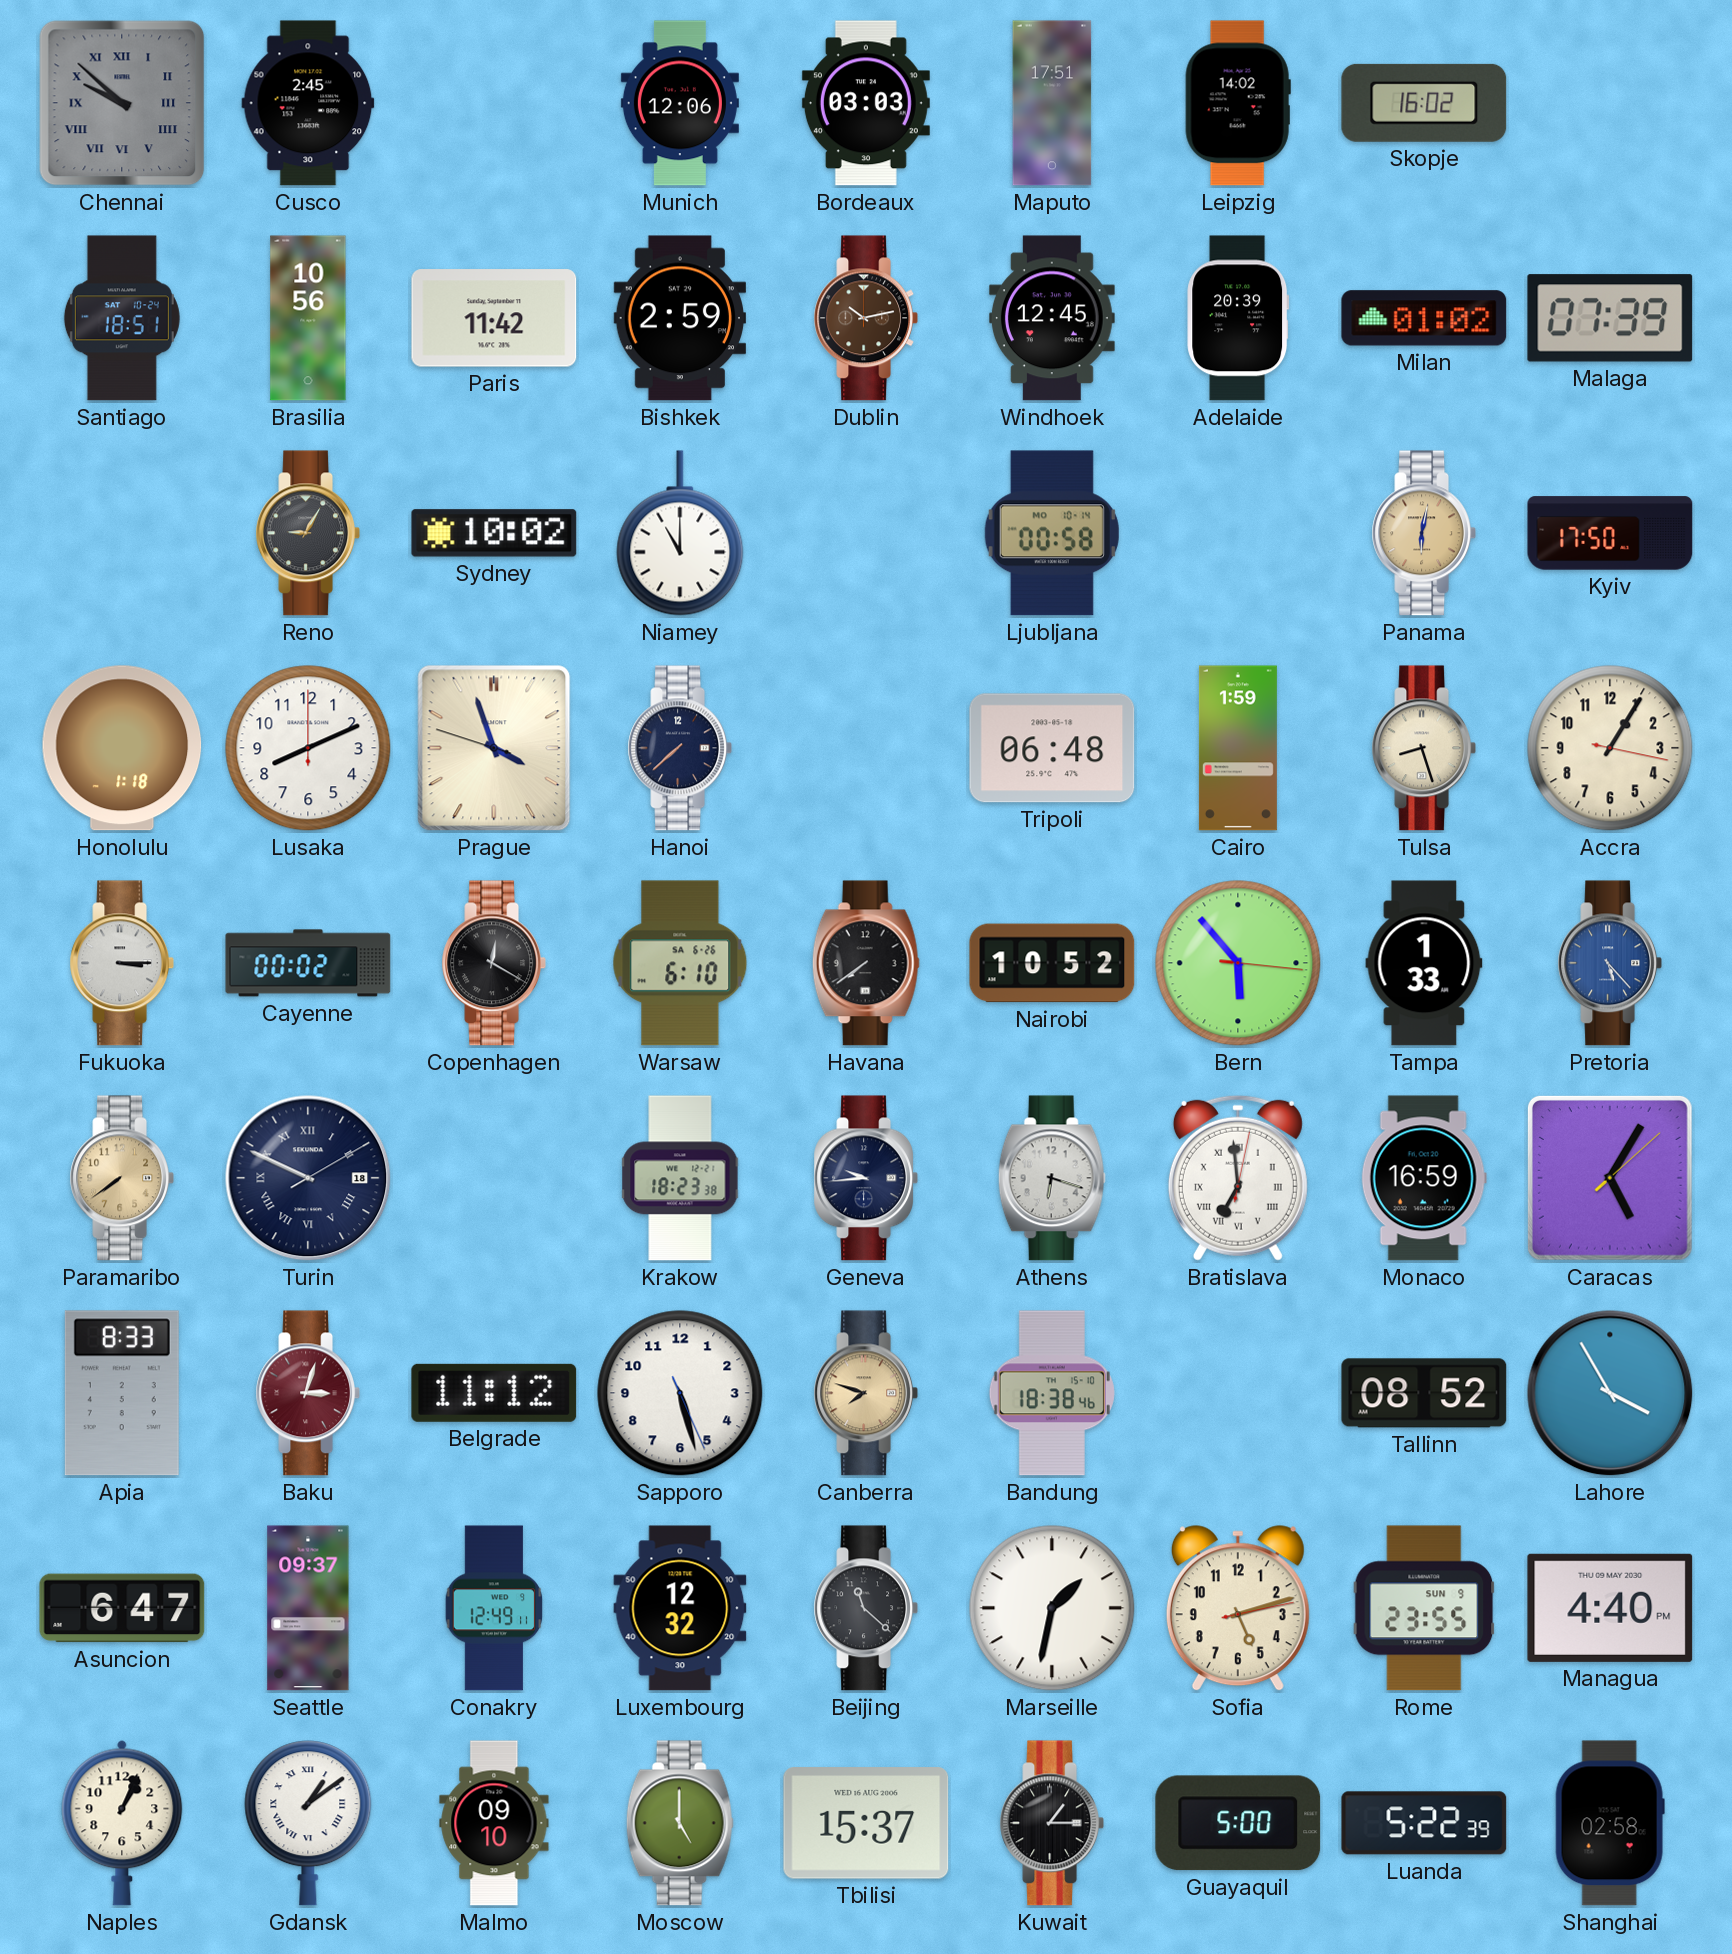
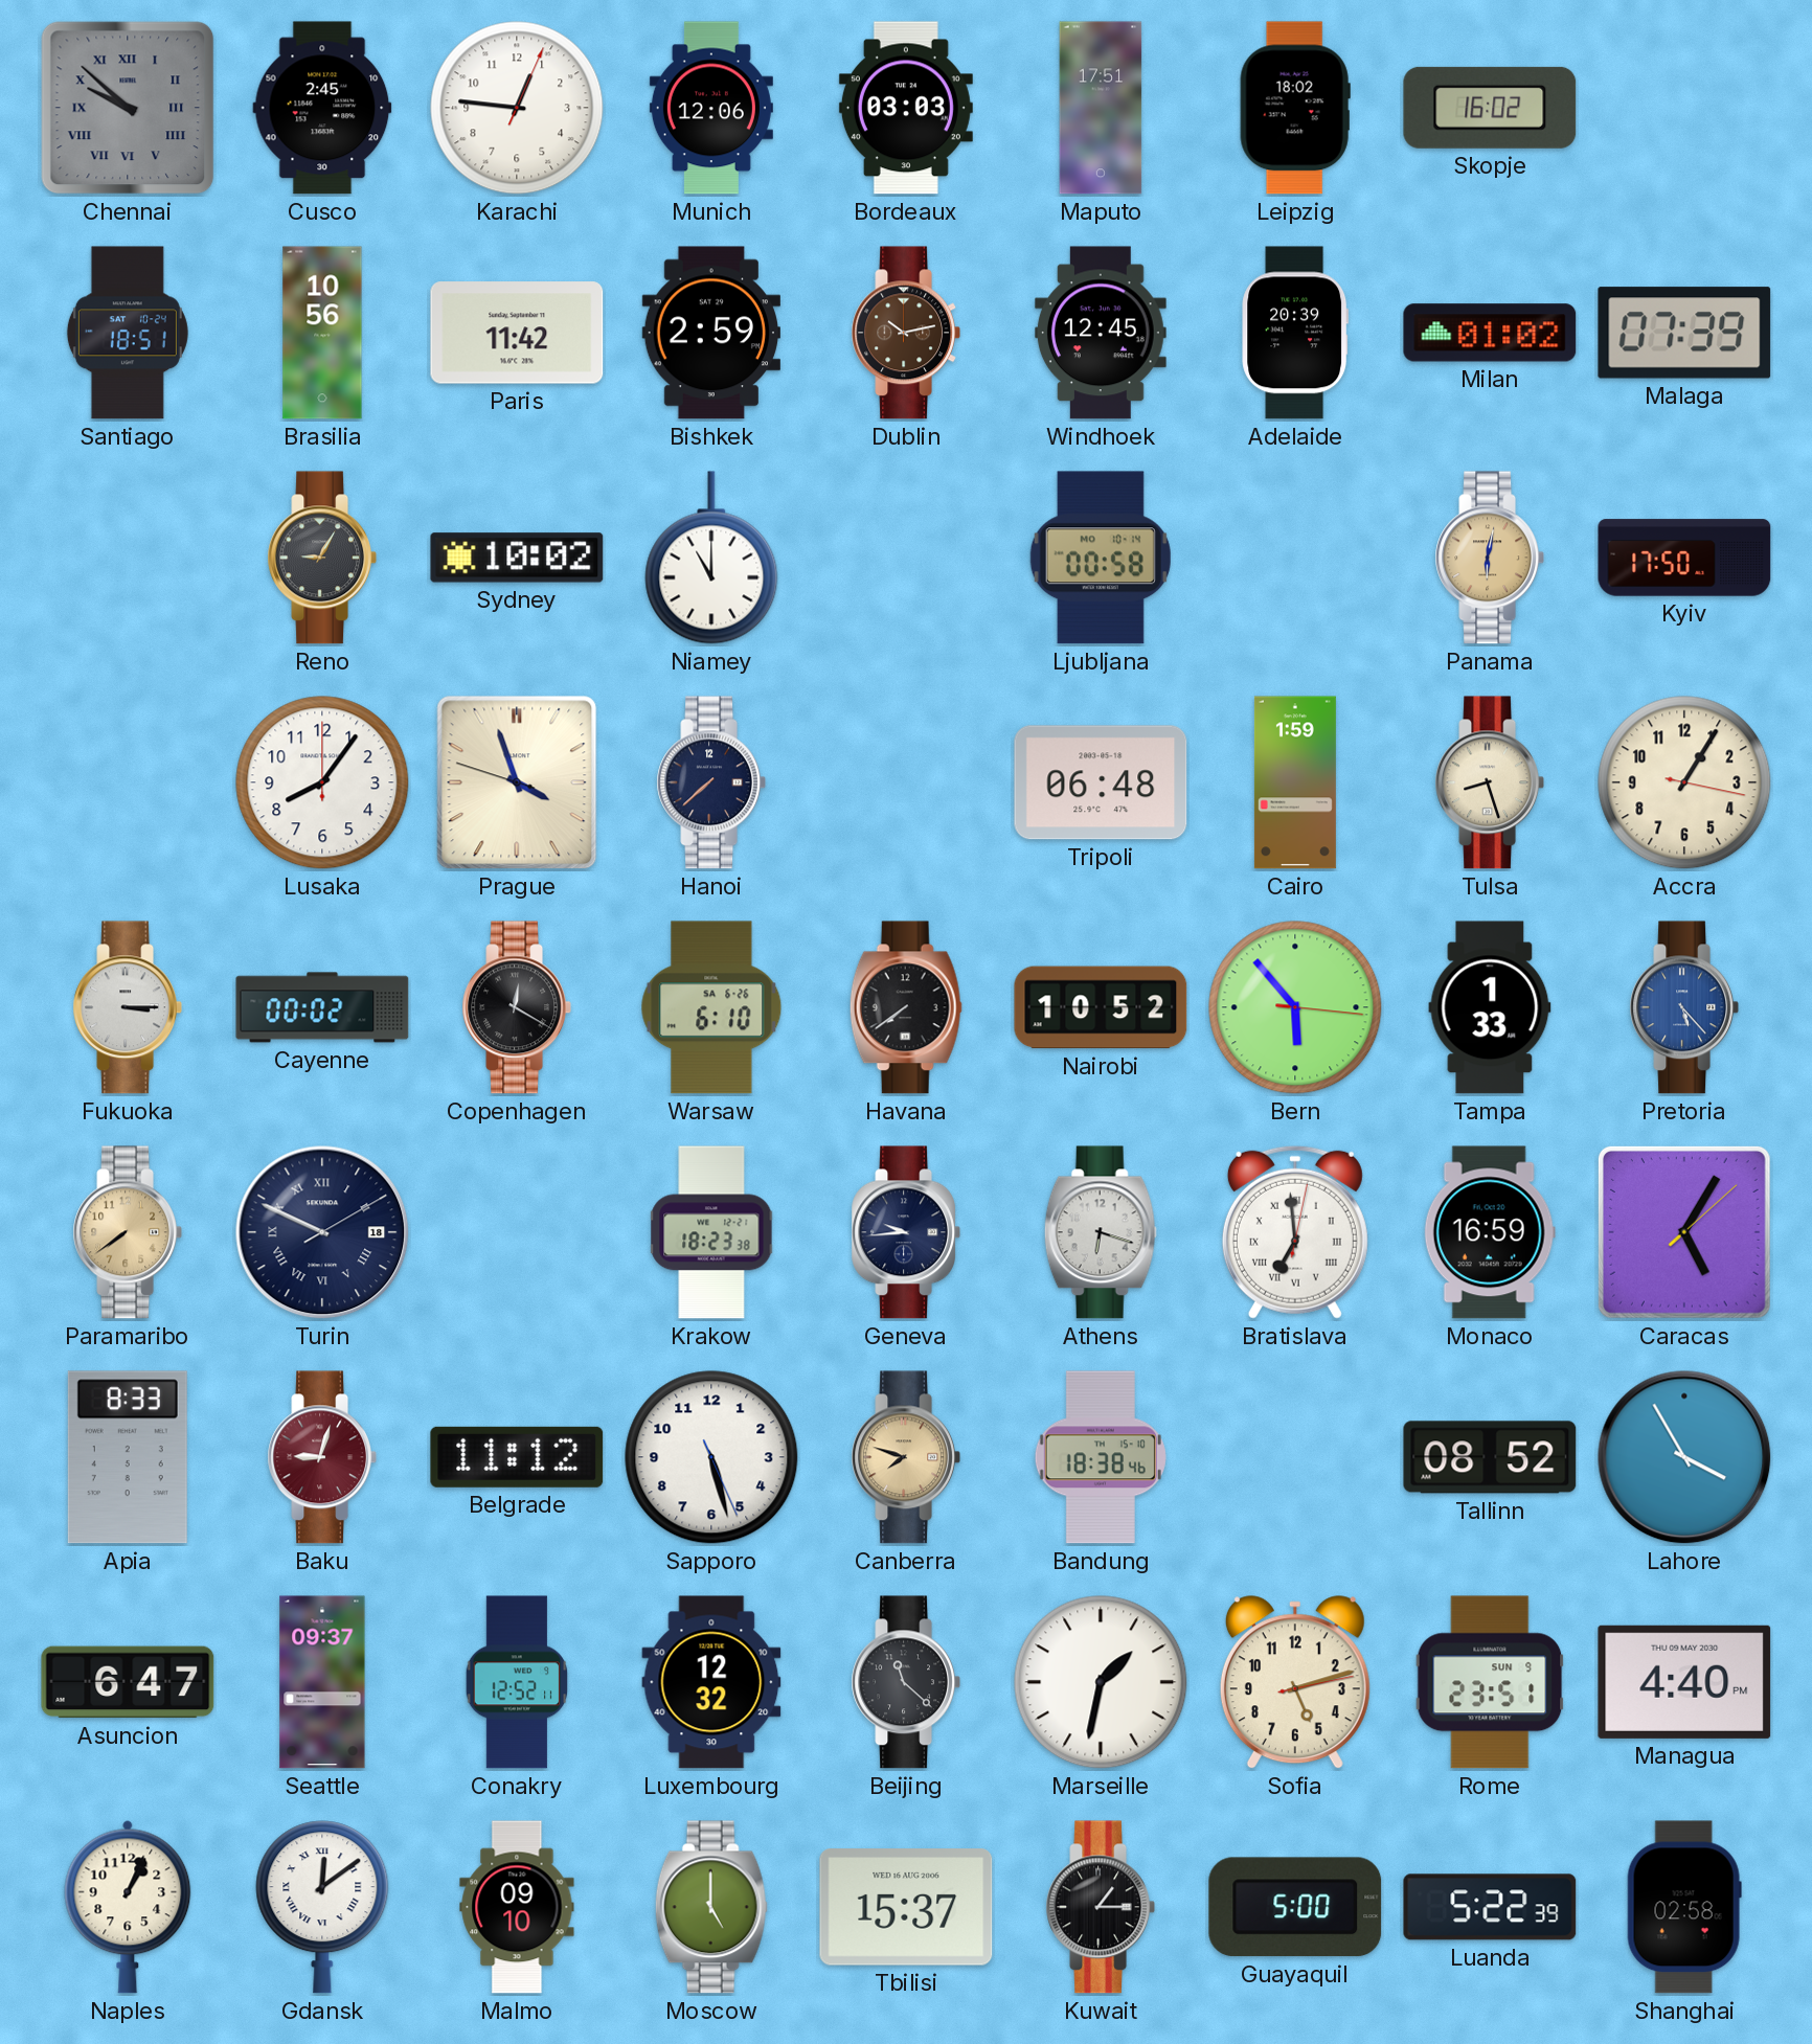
Karachi: none -> 12:46 (517, 108)
Leipzig: 14:02 -> 18:02 (1295, 108)
Honolulu: 1:18 -> none (122, 748)
Lusaka: 8:11 -> 8:06 (322, 782)
Baku: 3:03 -> 9:03 (321, 1457)
Conakry: 12:49 -> 12:52 (517, 1682)
Rome: 23:55 -> 23:51 (1490, 1682)
Gdansk: 1:09 -> 12:09 (322, 1907)
